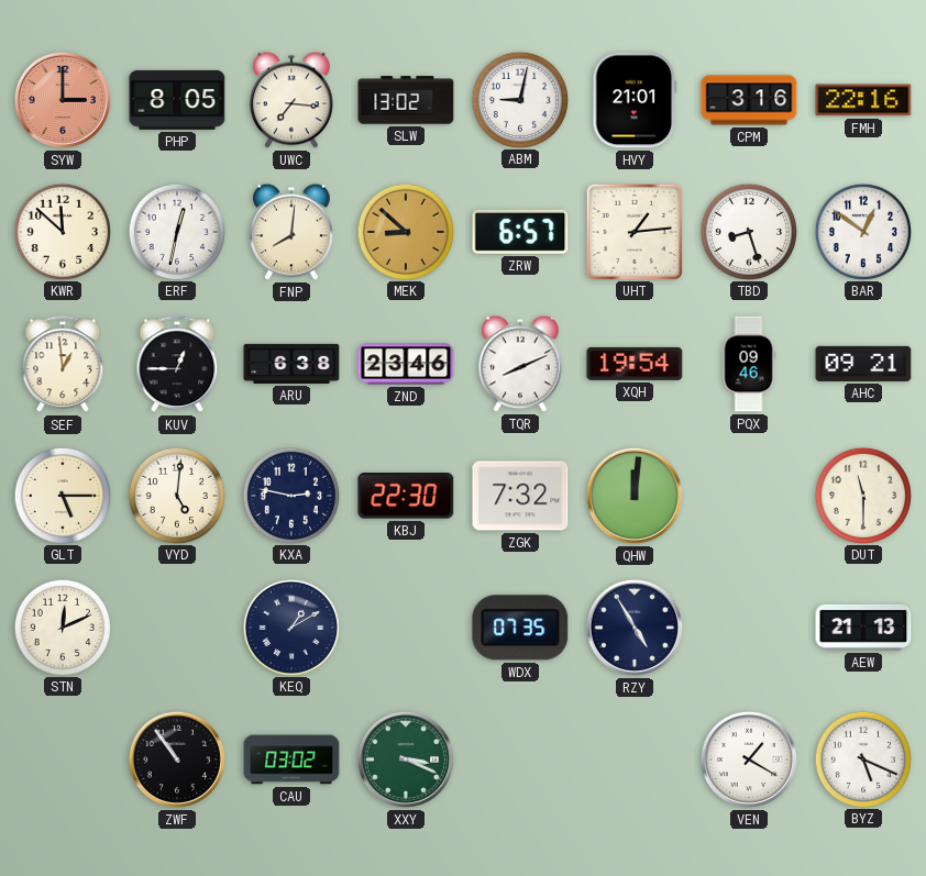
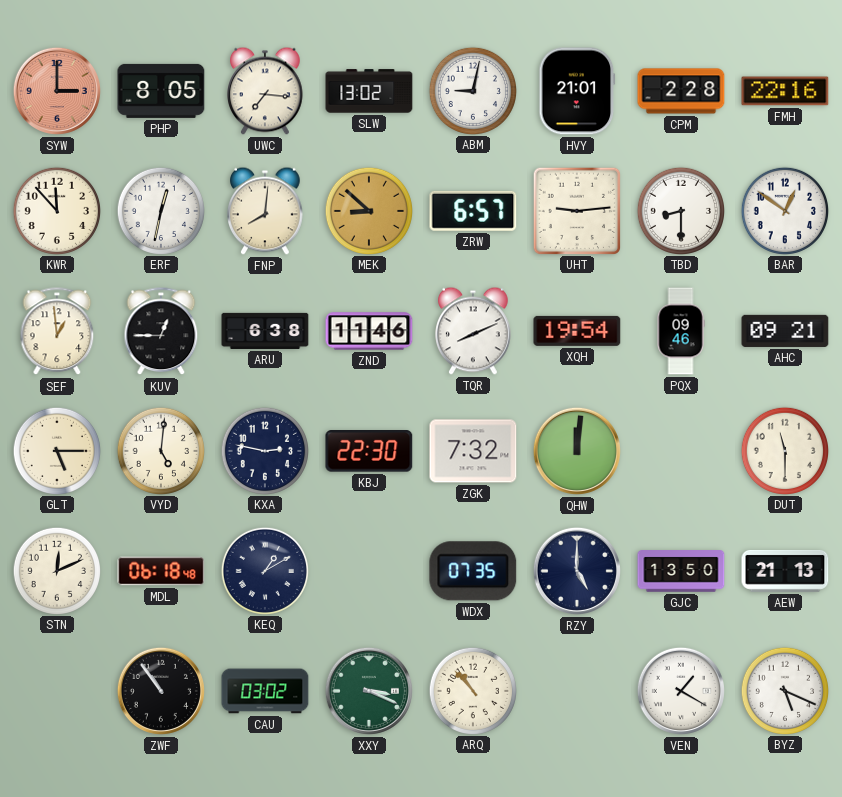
CPM: 3:16 -> 2:28 (681, 91)
KWR: 11:52 -> 11:53 (56, 210)
UHT: 1:14 -> 9:14 (576, 210)
TBD: 8:27 -> 8:30 (680, 210)
ZND: 23:46 -> 11:46 (369, 331)
MDL: none -> 06:18 (161, 571)
RZY: 4:55 -> 5:00 (577, 571)
GJC: none -> 13:50 (681, 571)
ARQ: none -> 10:53 (472, 690)
